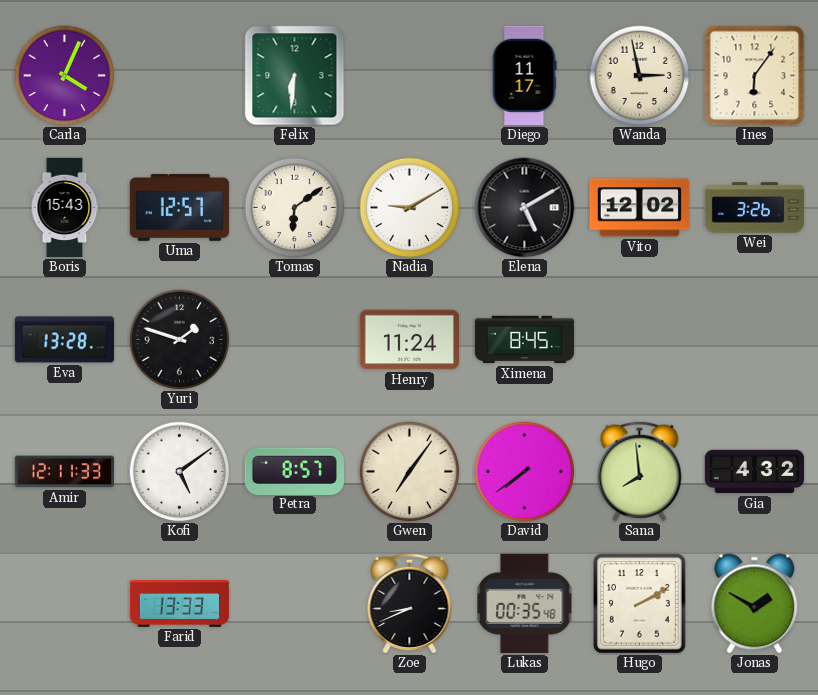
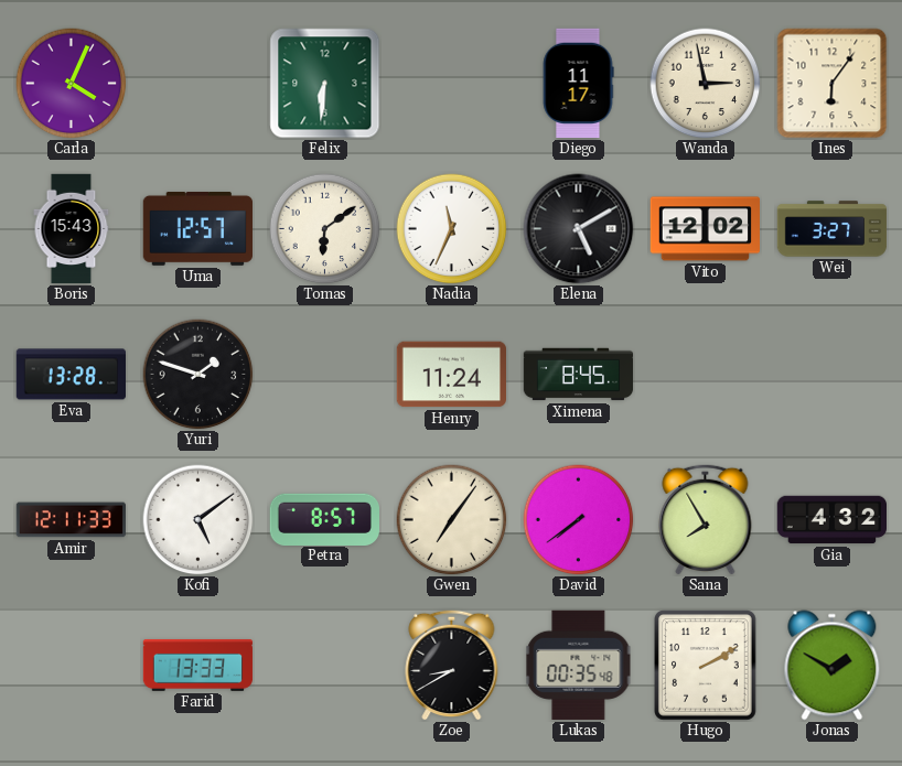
Nadia: 9:10 -> 11:34 (452, 229)
Wei: 3:26 -> 3:27 (833, 229)
Sana: 7:59 -> 7:55 (706, 519)
Zoe: 8:41 -> 8:40 (452, 665)
